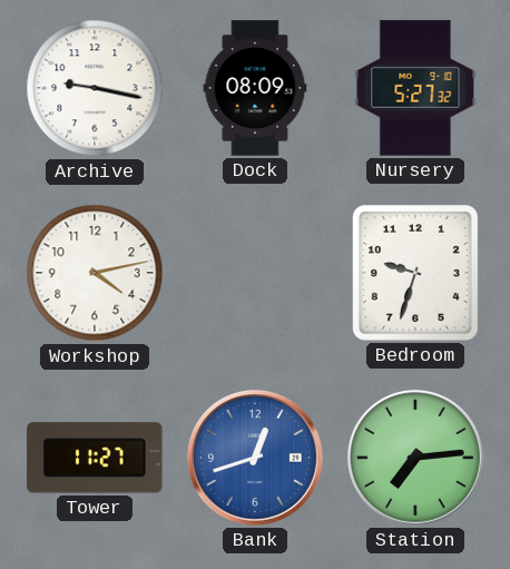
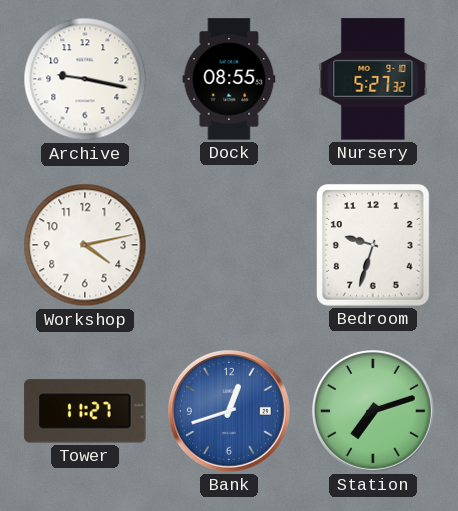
Dock: 08:09 -> 08:55 (229, 79)
Station: 7:14 -> 7:12 (373, 411)
